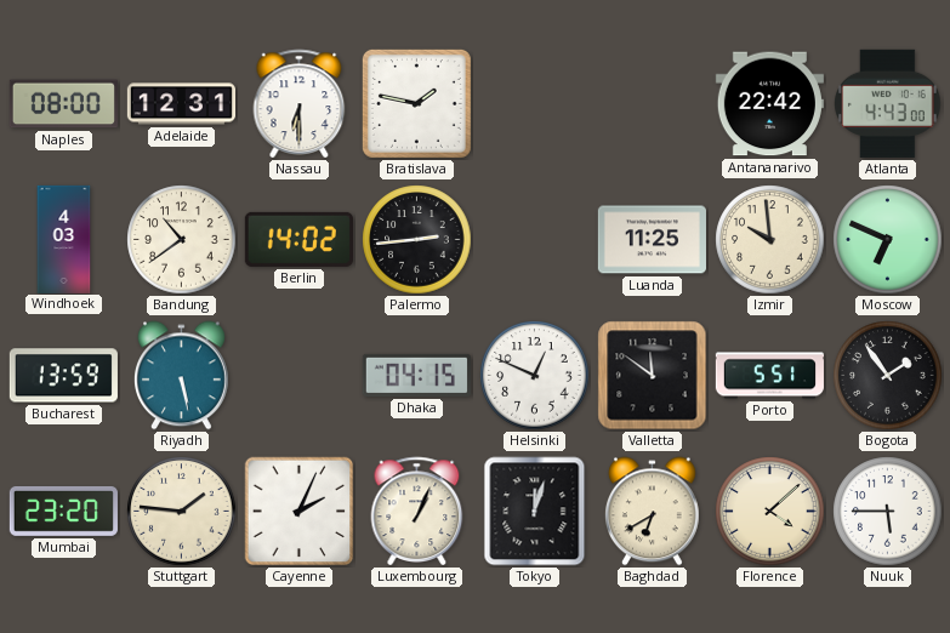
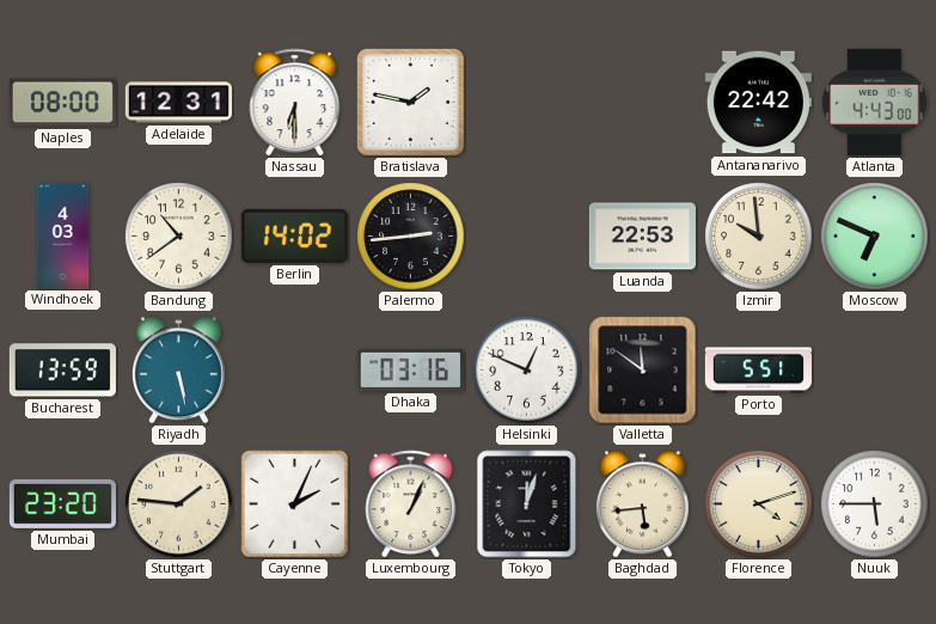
Luanda: 11:25 -> 22:53 (642, 237)
Dhaka: 04:15 -> 03:16 (410, 369)
Bogota: 1:54 -> none (888, 376)
Baghdad: 6:40 -> 5:44 (643, 504)
Florence: 4:08 -> 4:12 (759, 504)
